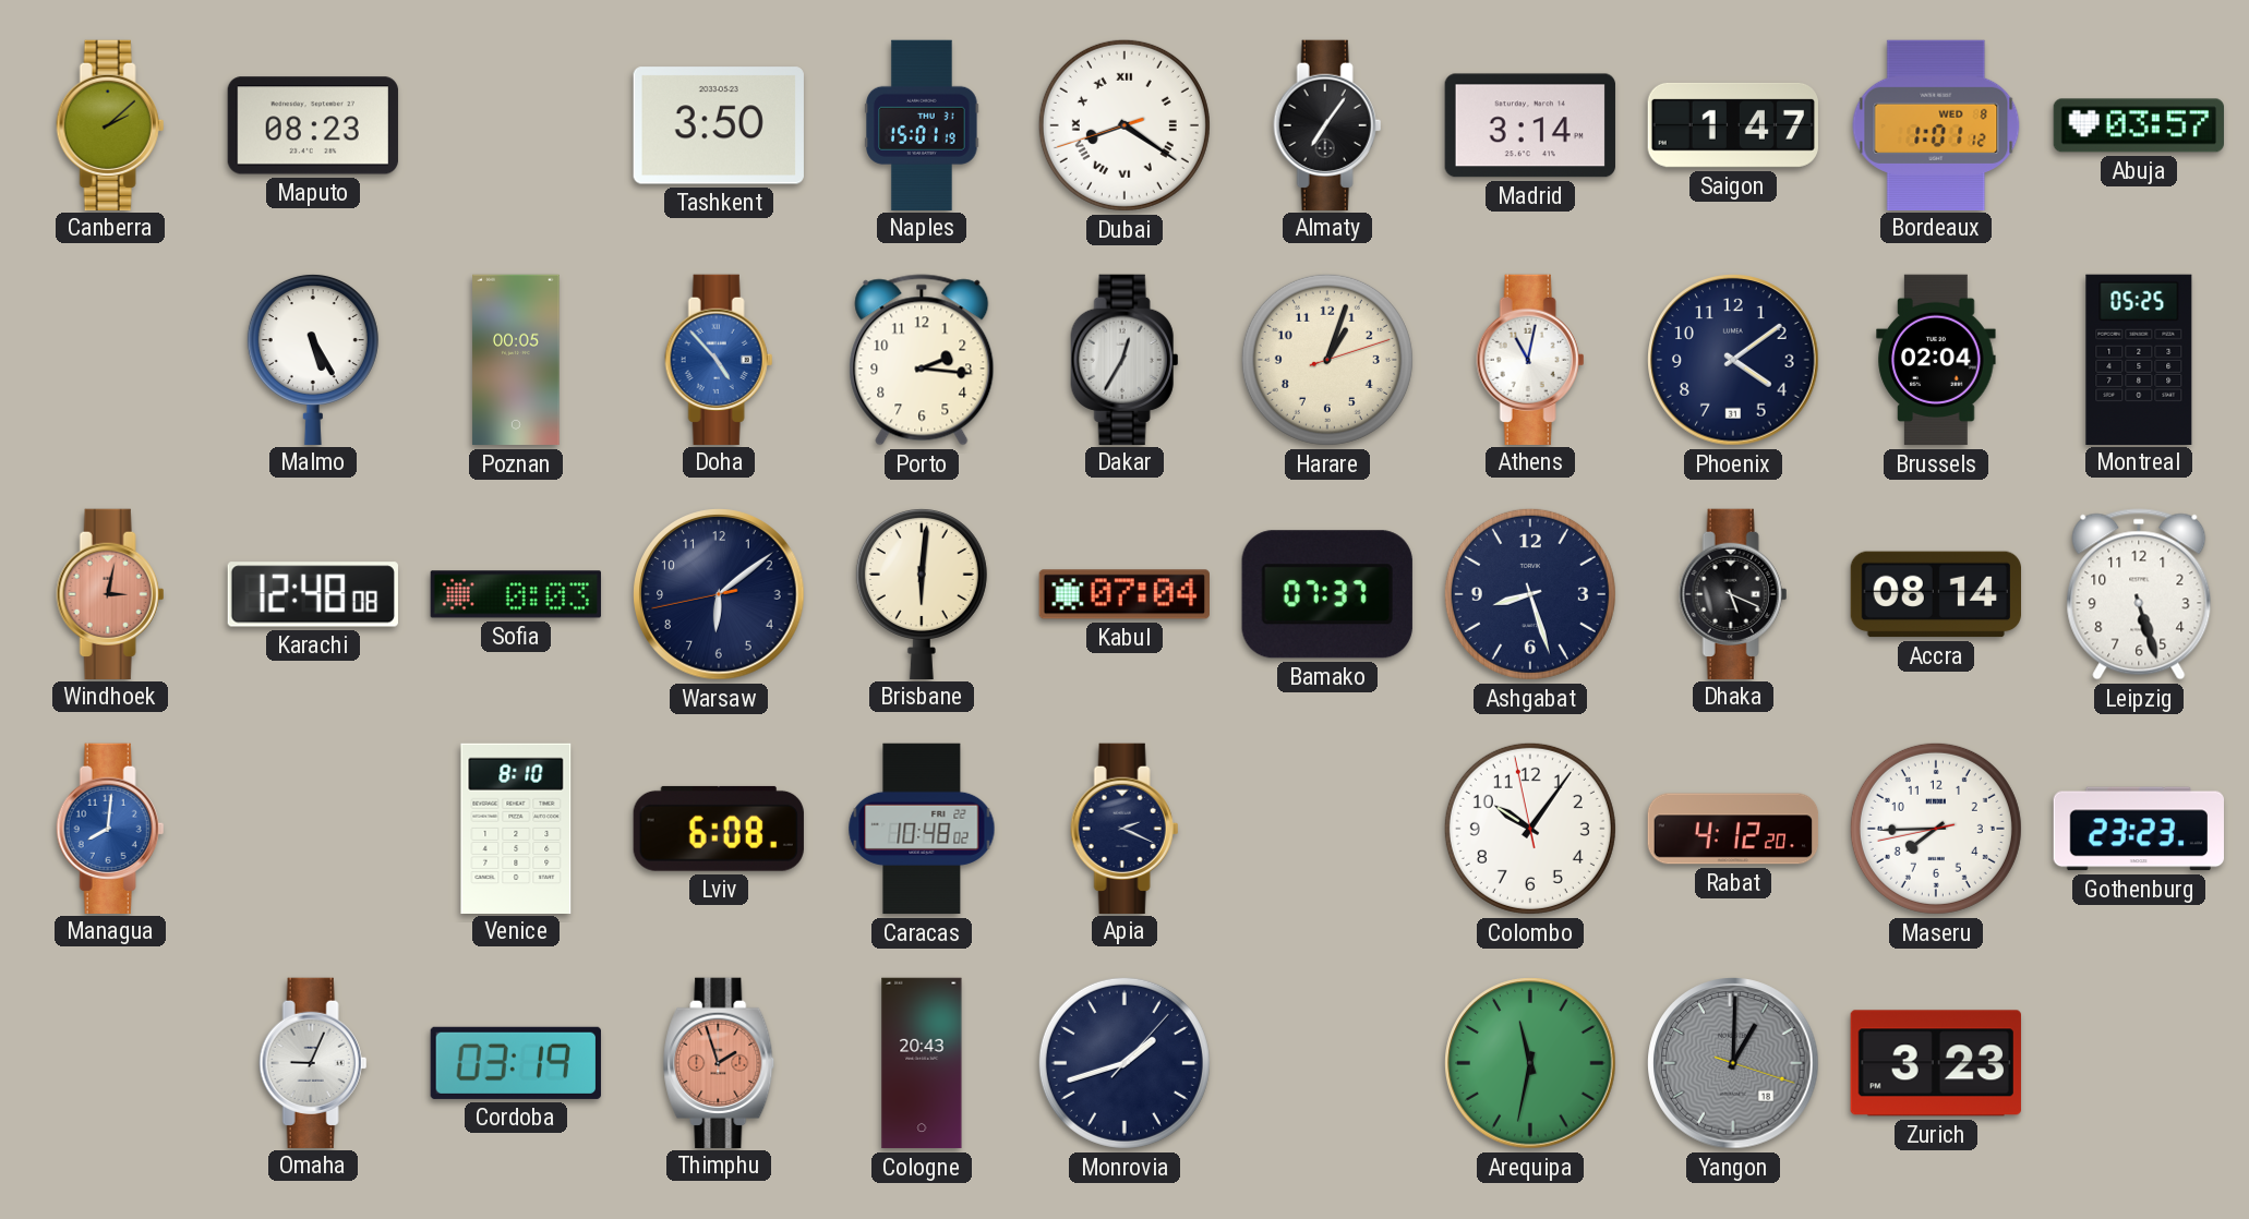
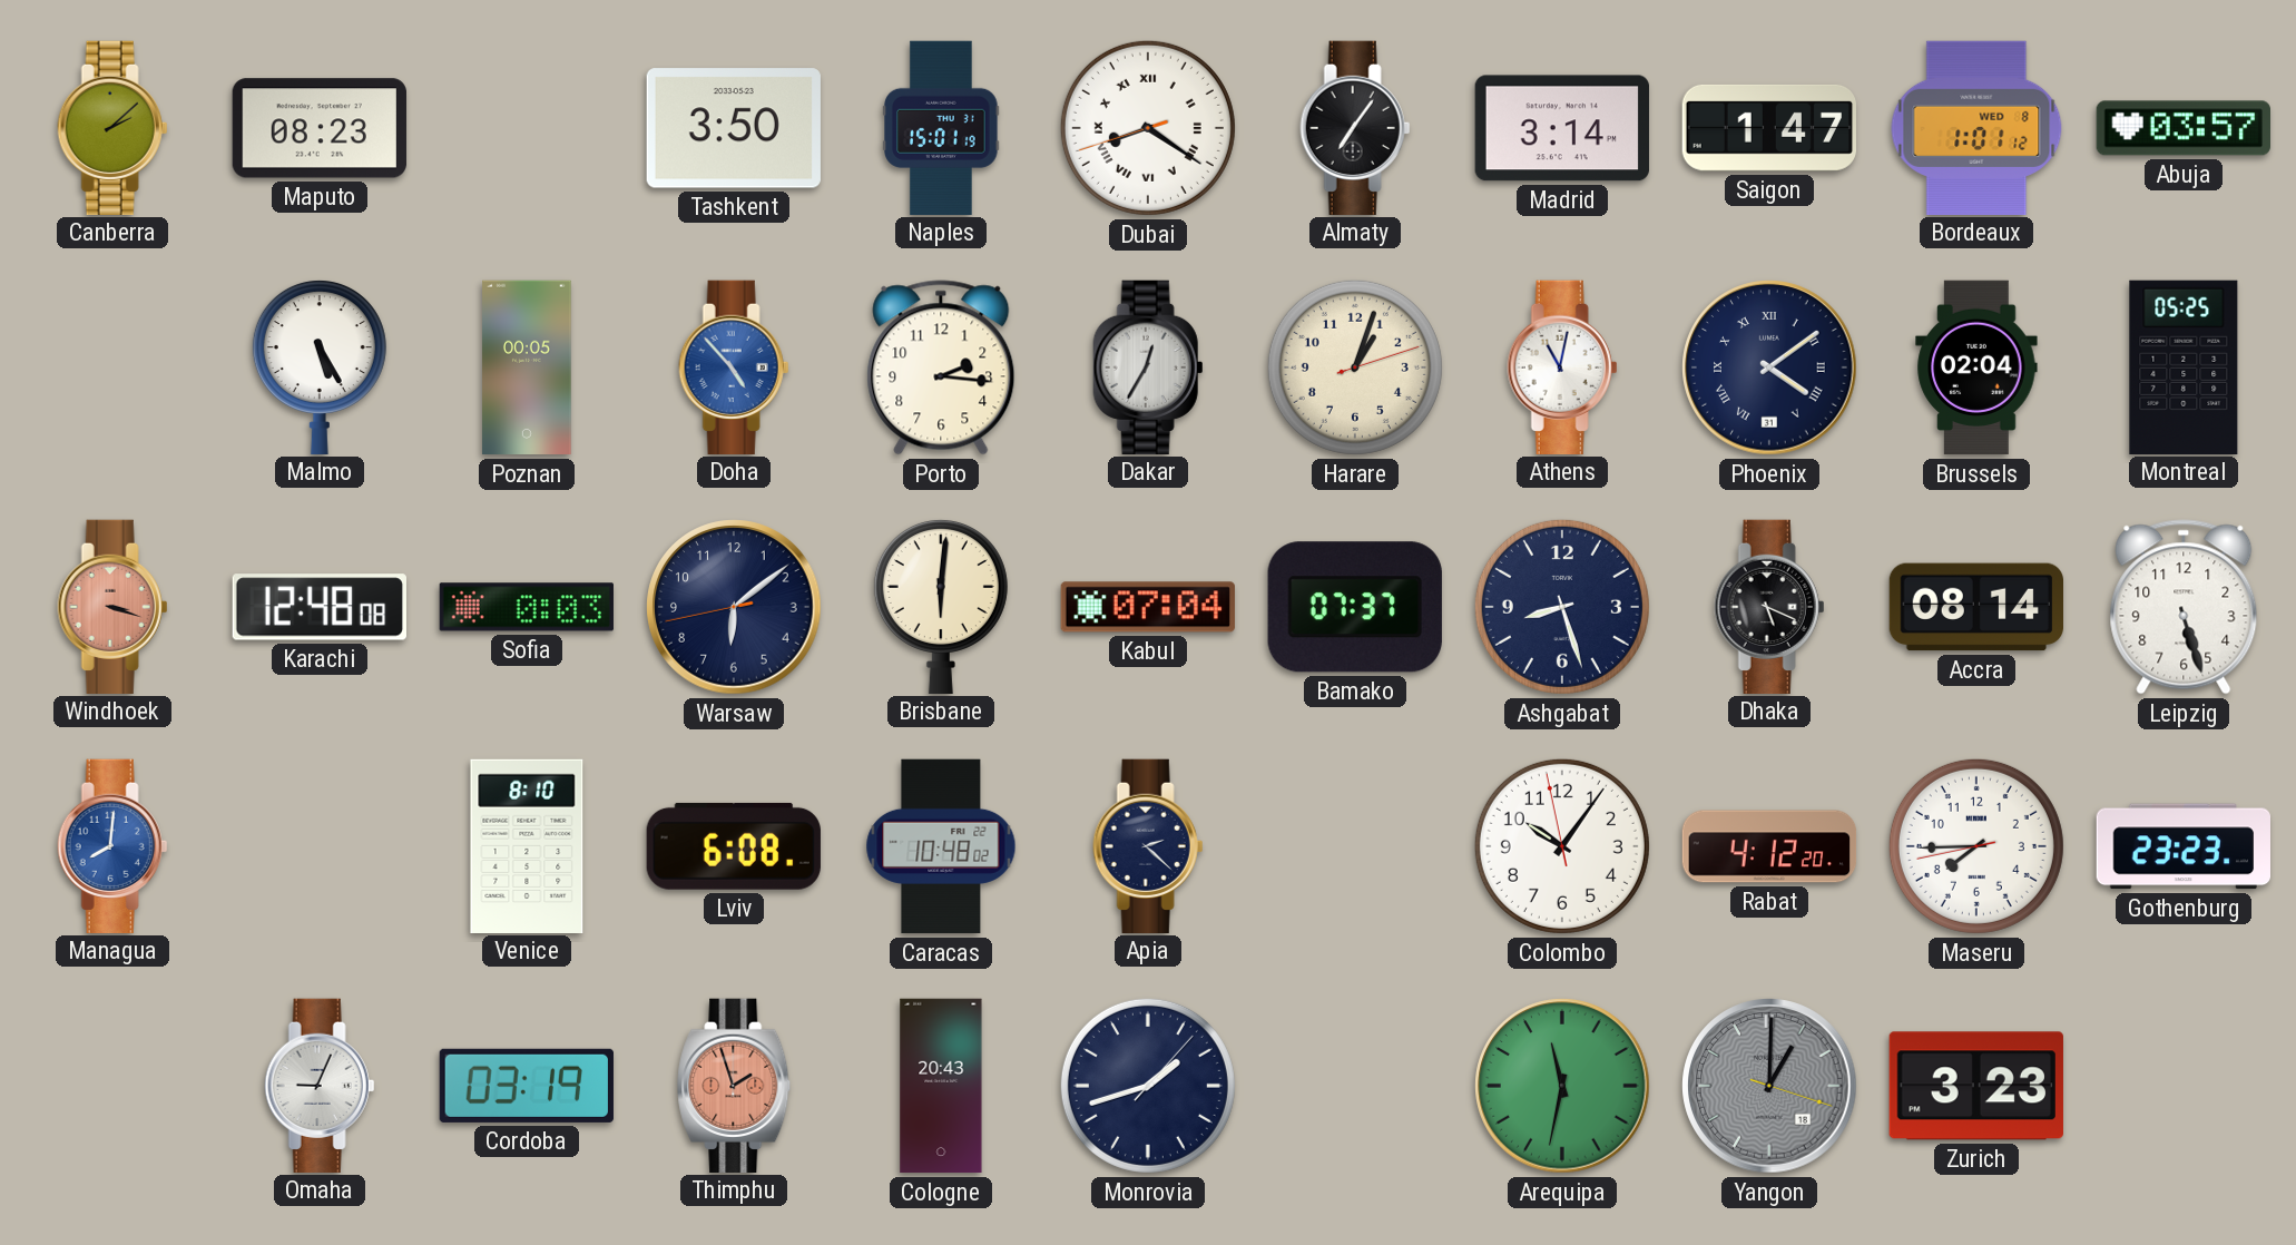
Phoenix numerals: Arabic -> Roman (1769, 367)
Windhoek: 3:02 -> 3:18 (112, 606)
Apia: 2:19 -> 2:22 (1148, 845)
